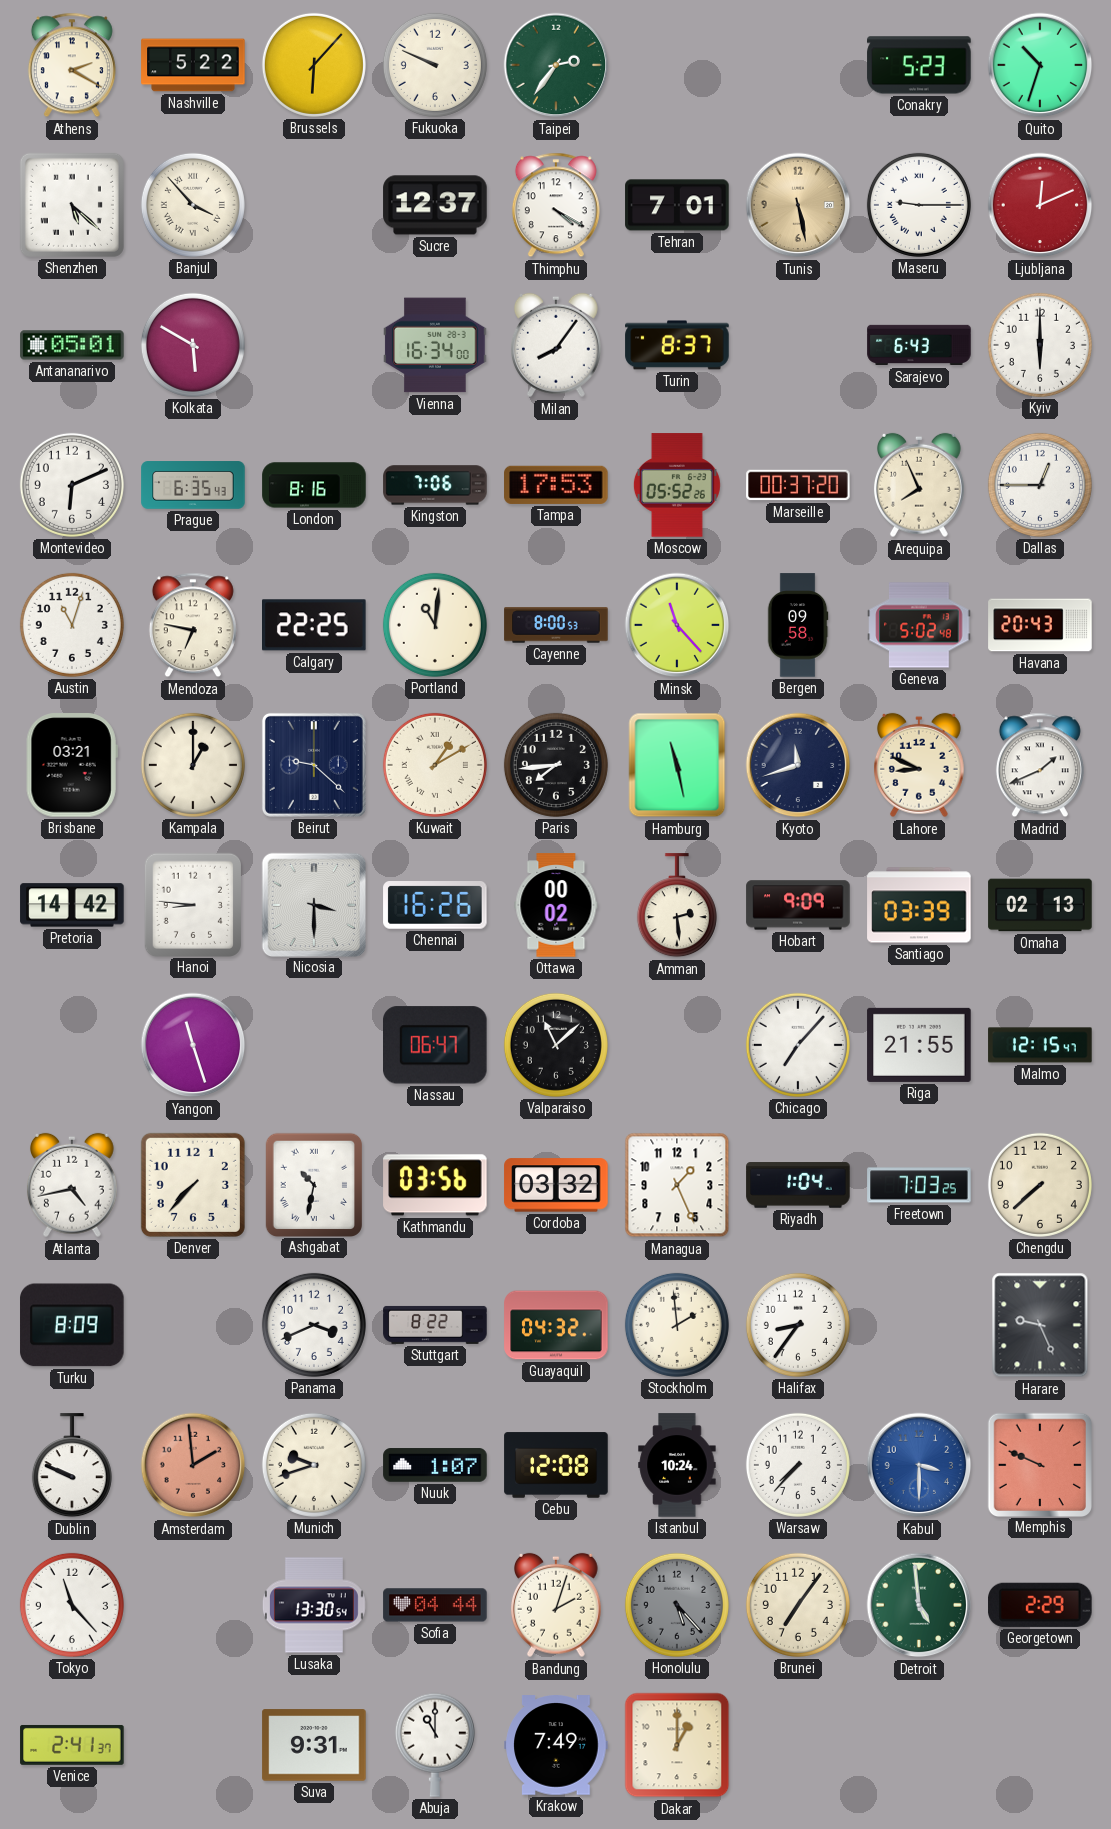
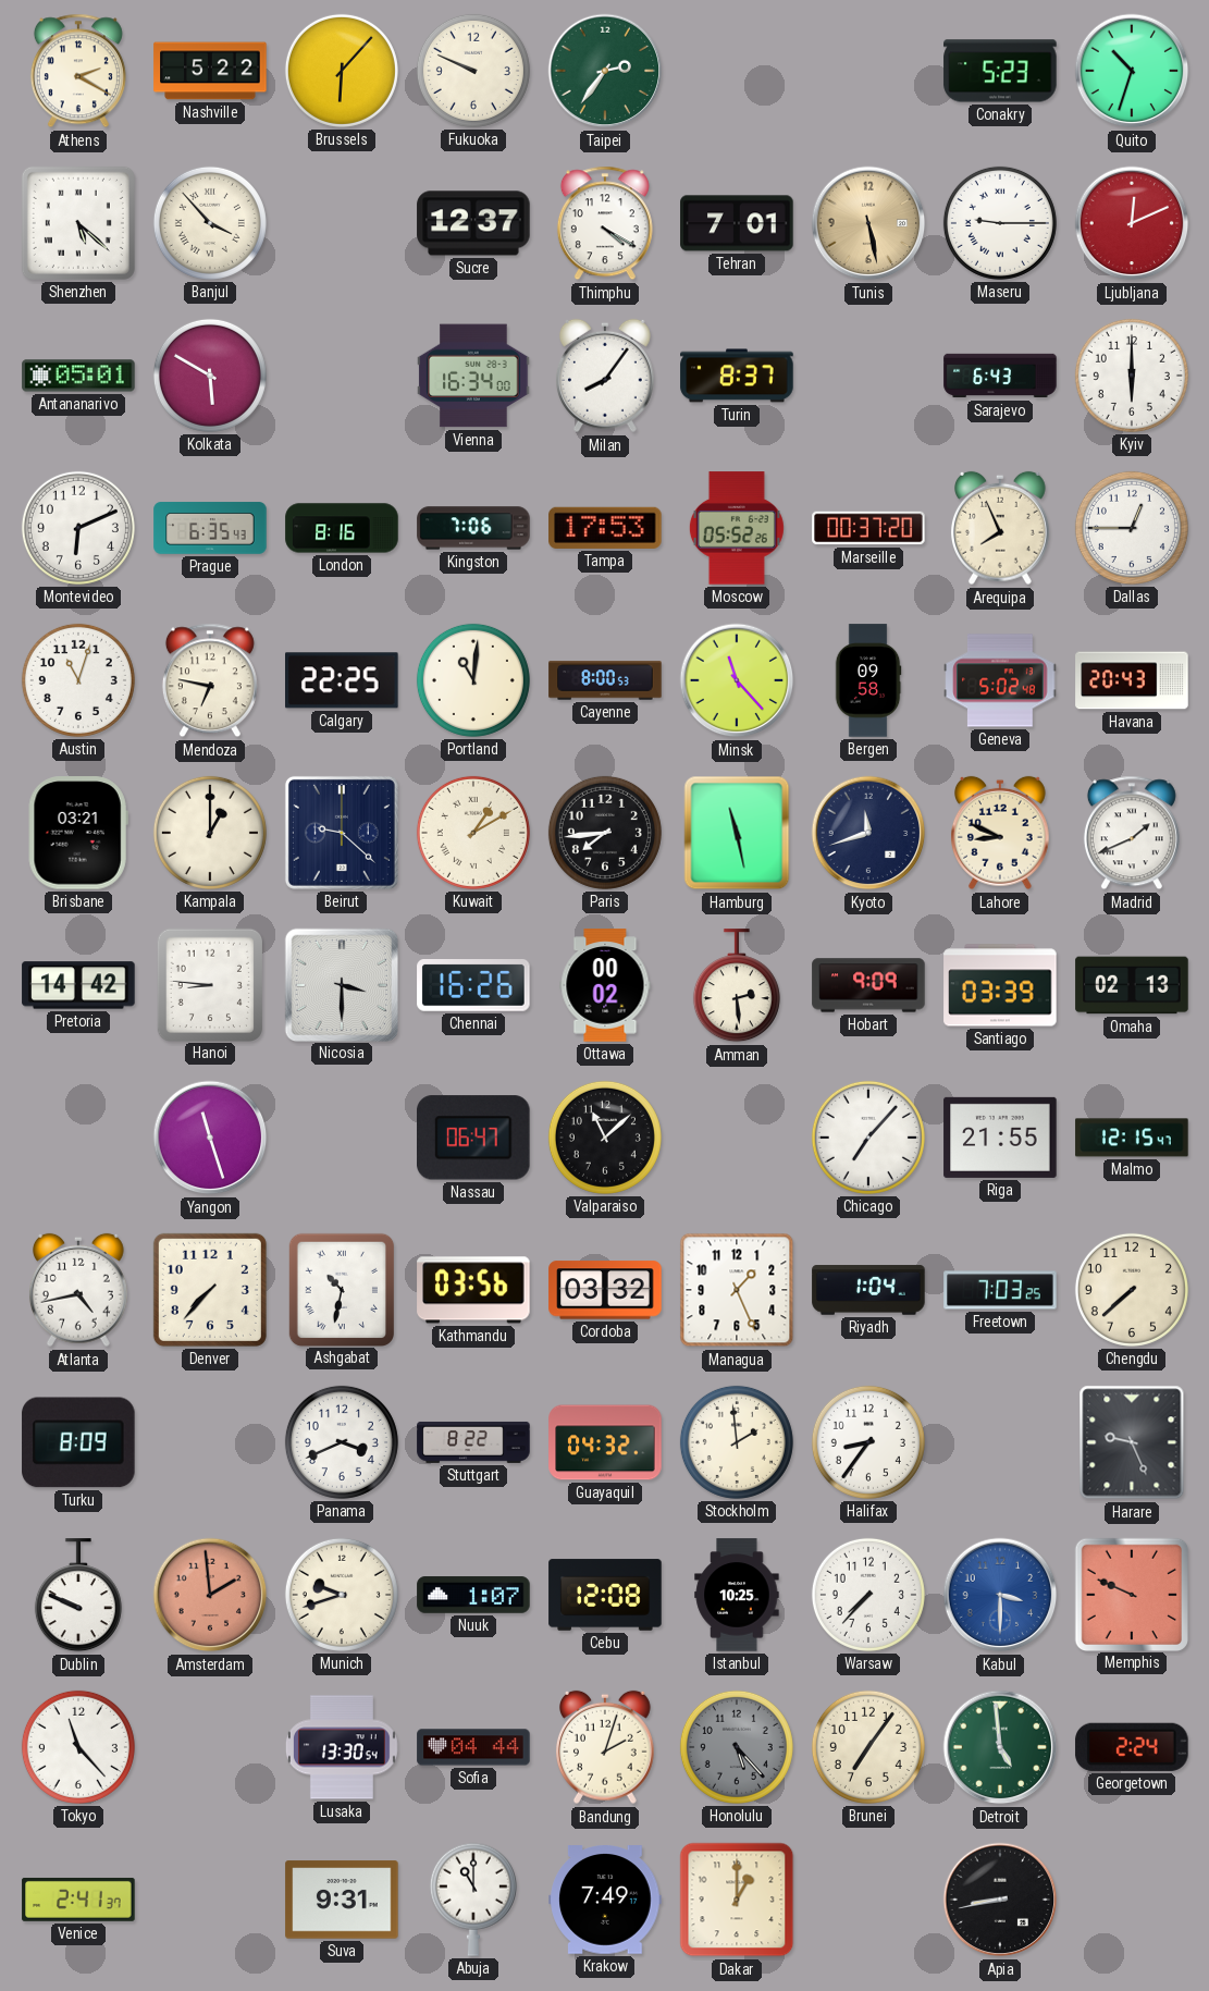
Istanbul: 10:24 -> 10:25 (737, 1595)
Georgetown: 2:29 -> 2:24 (1132, 1747)
Apia: none -> 8:43 (1000, 1900)
